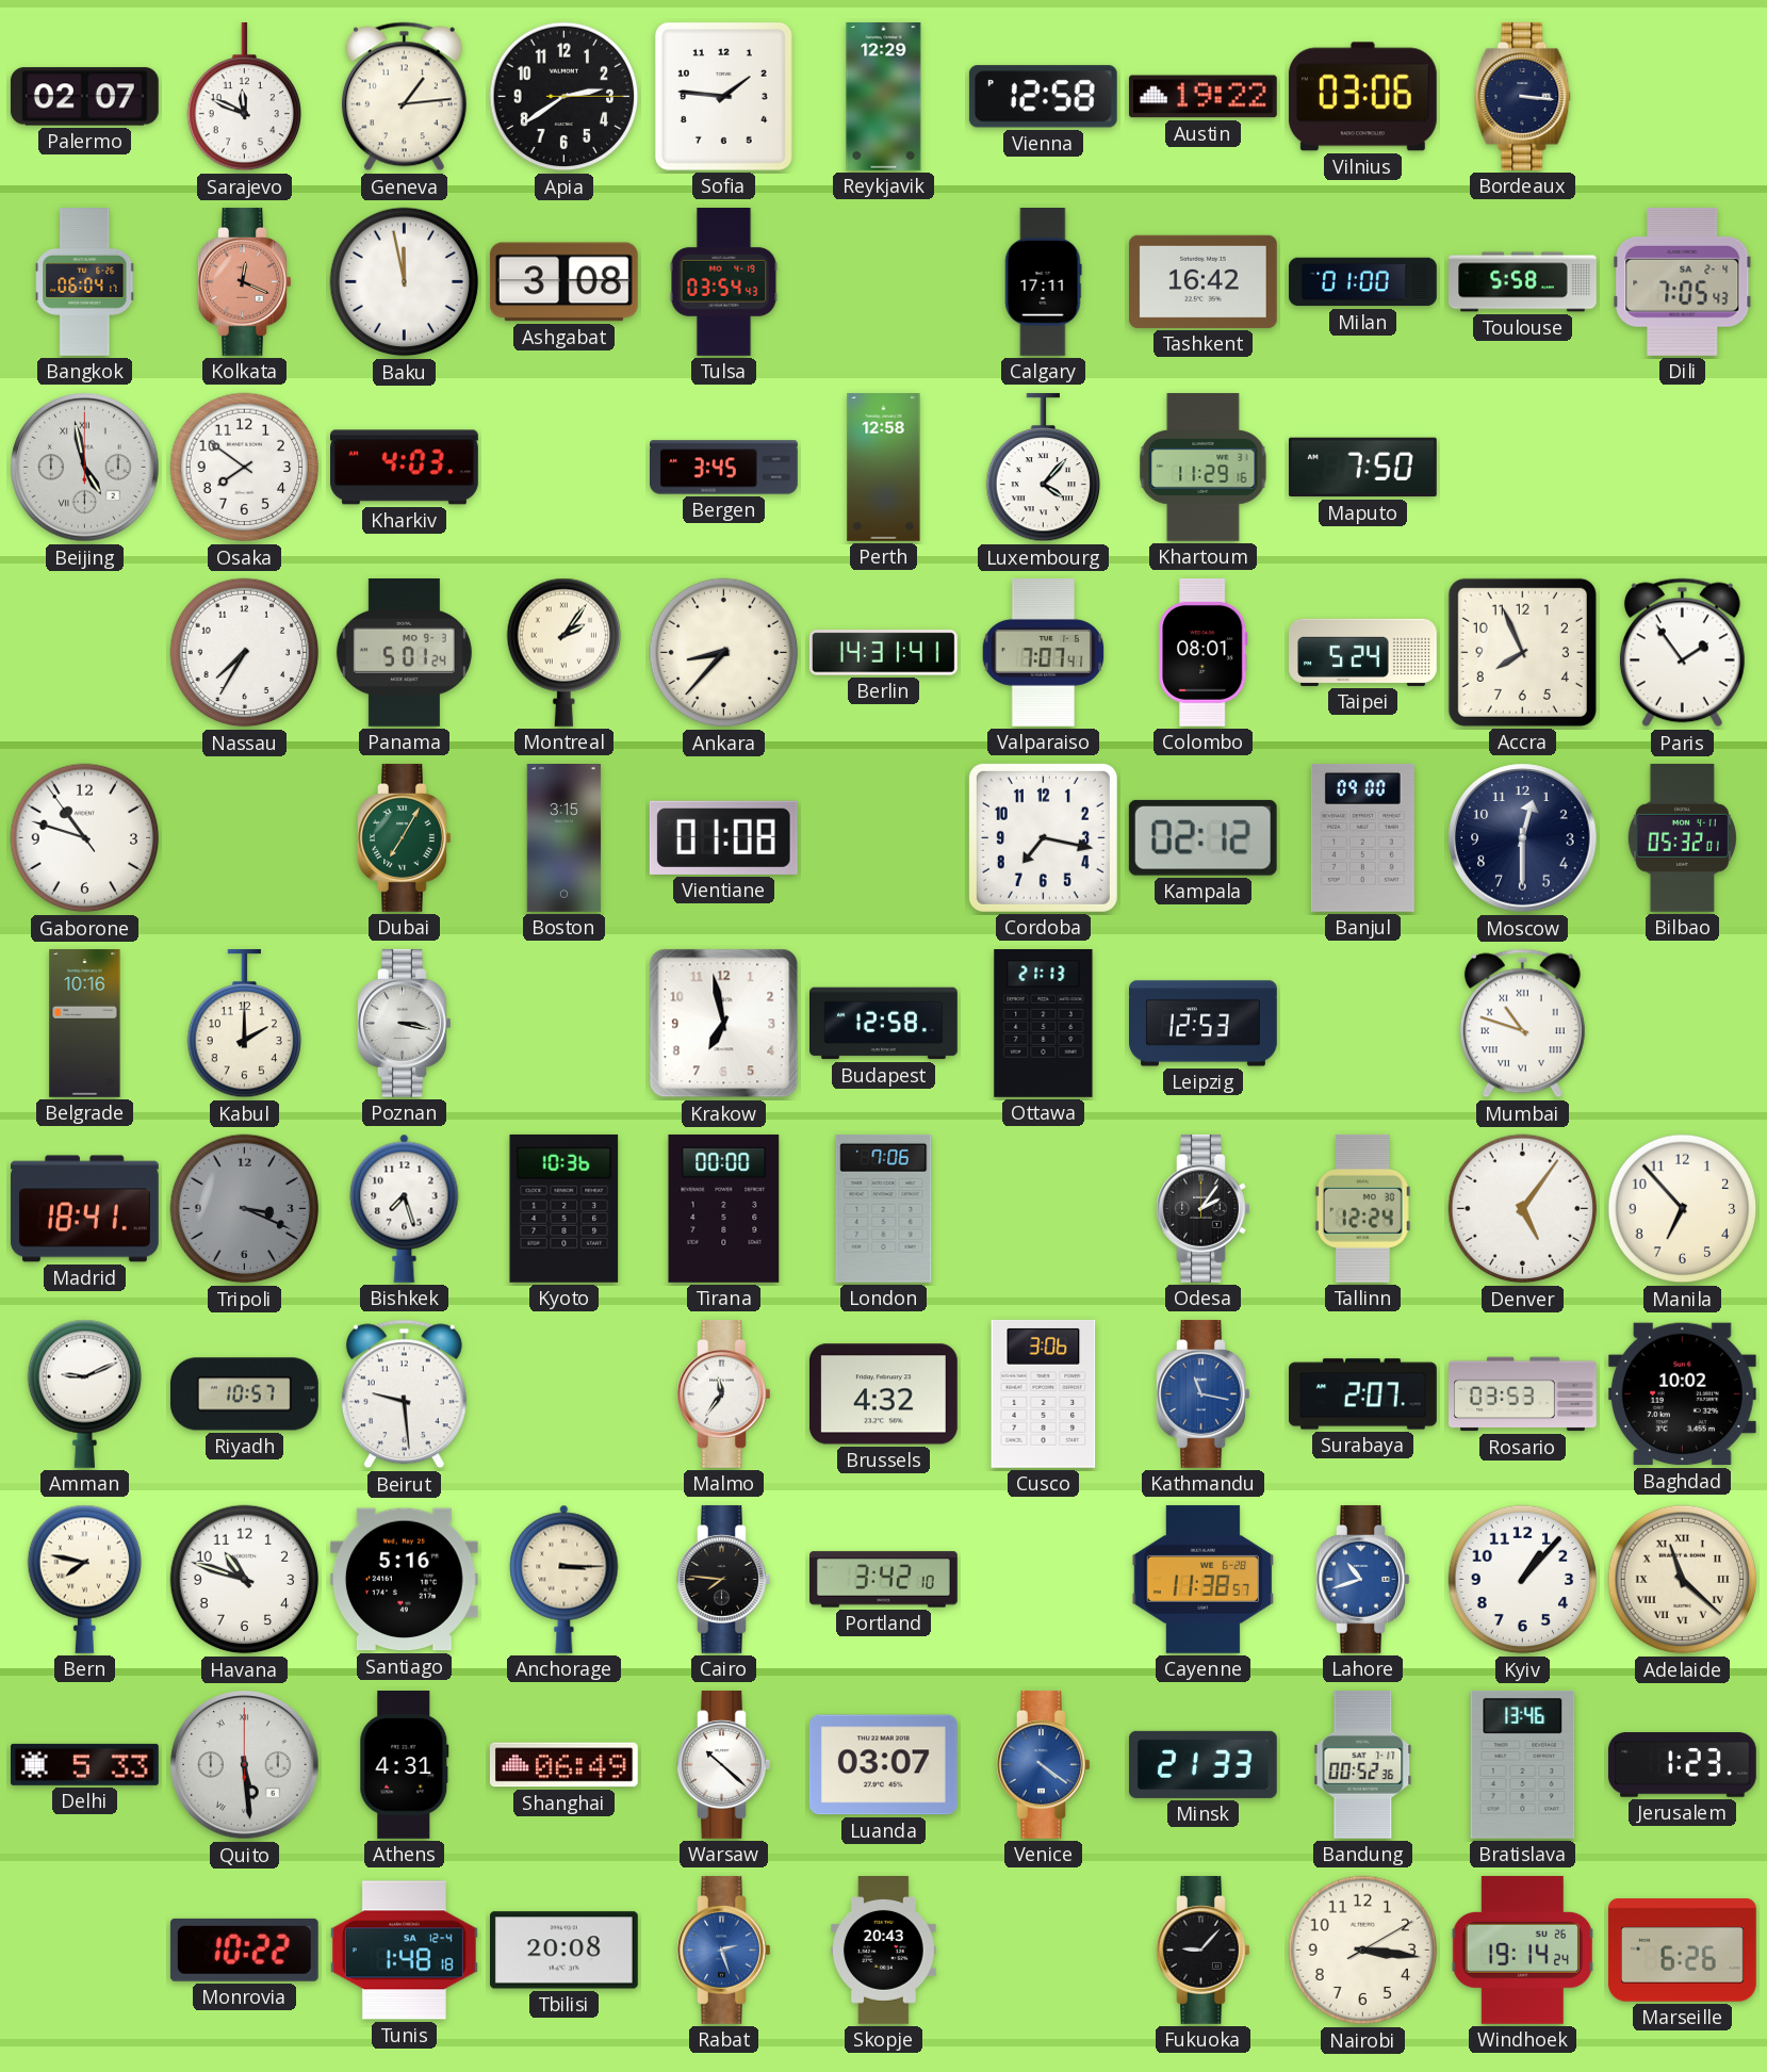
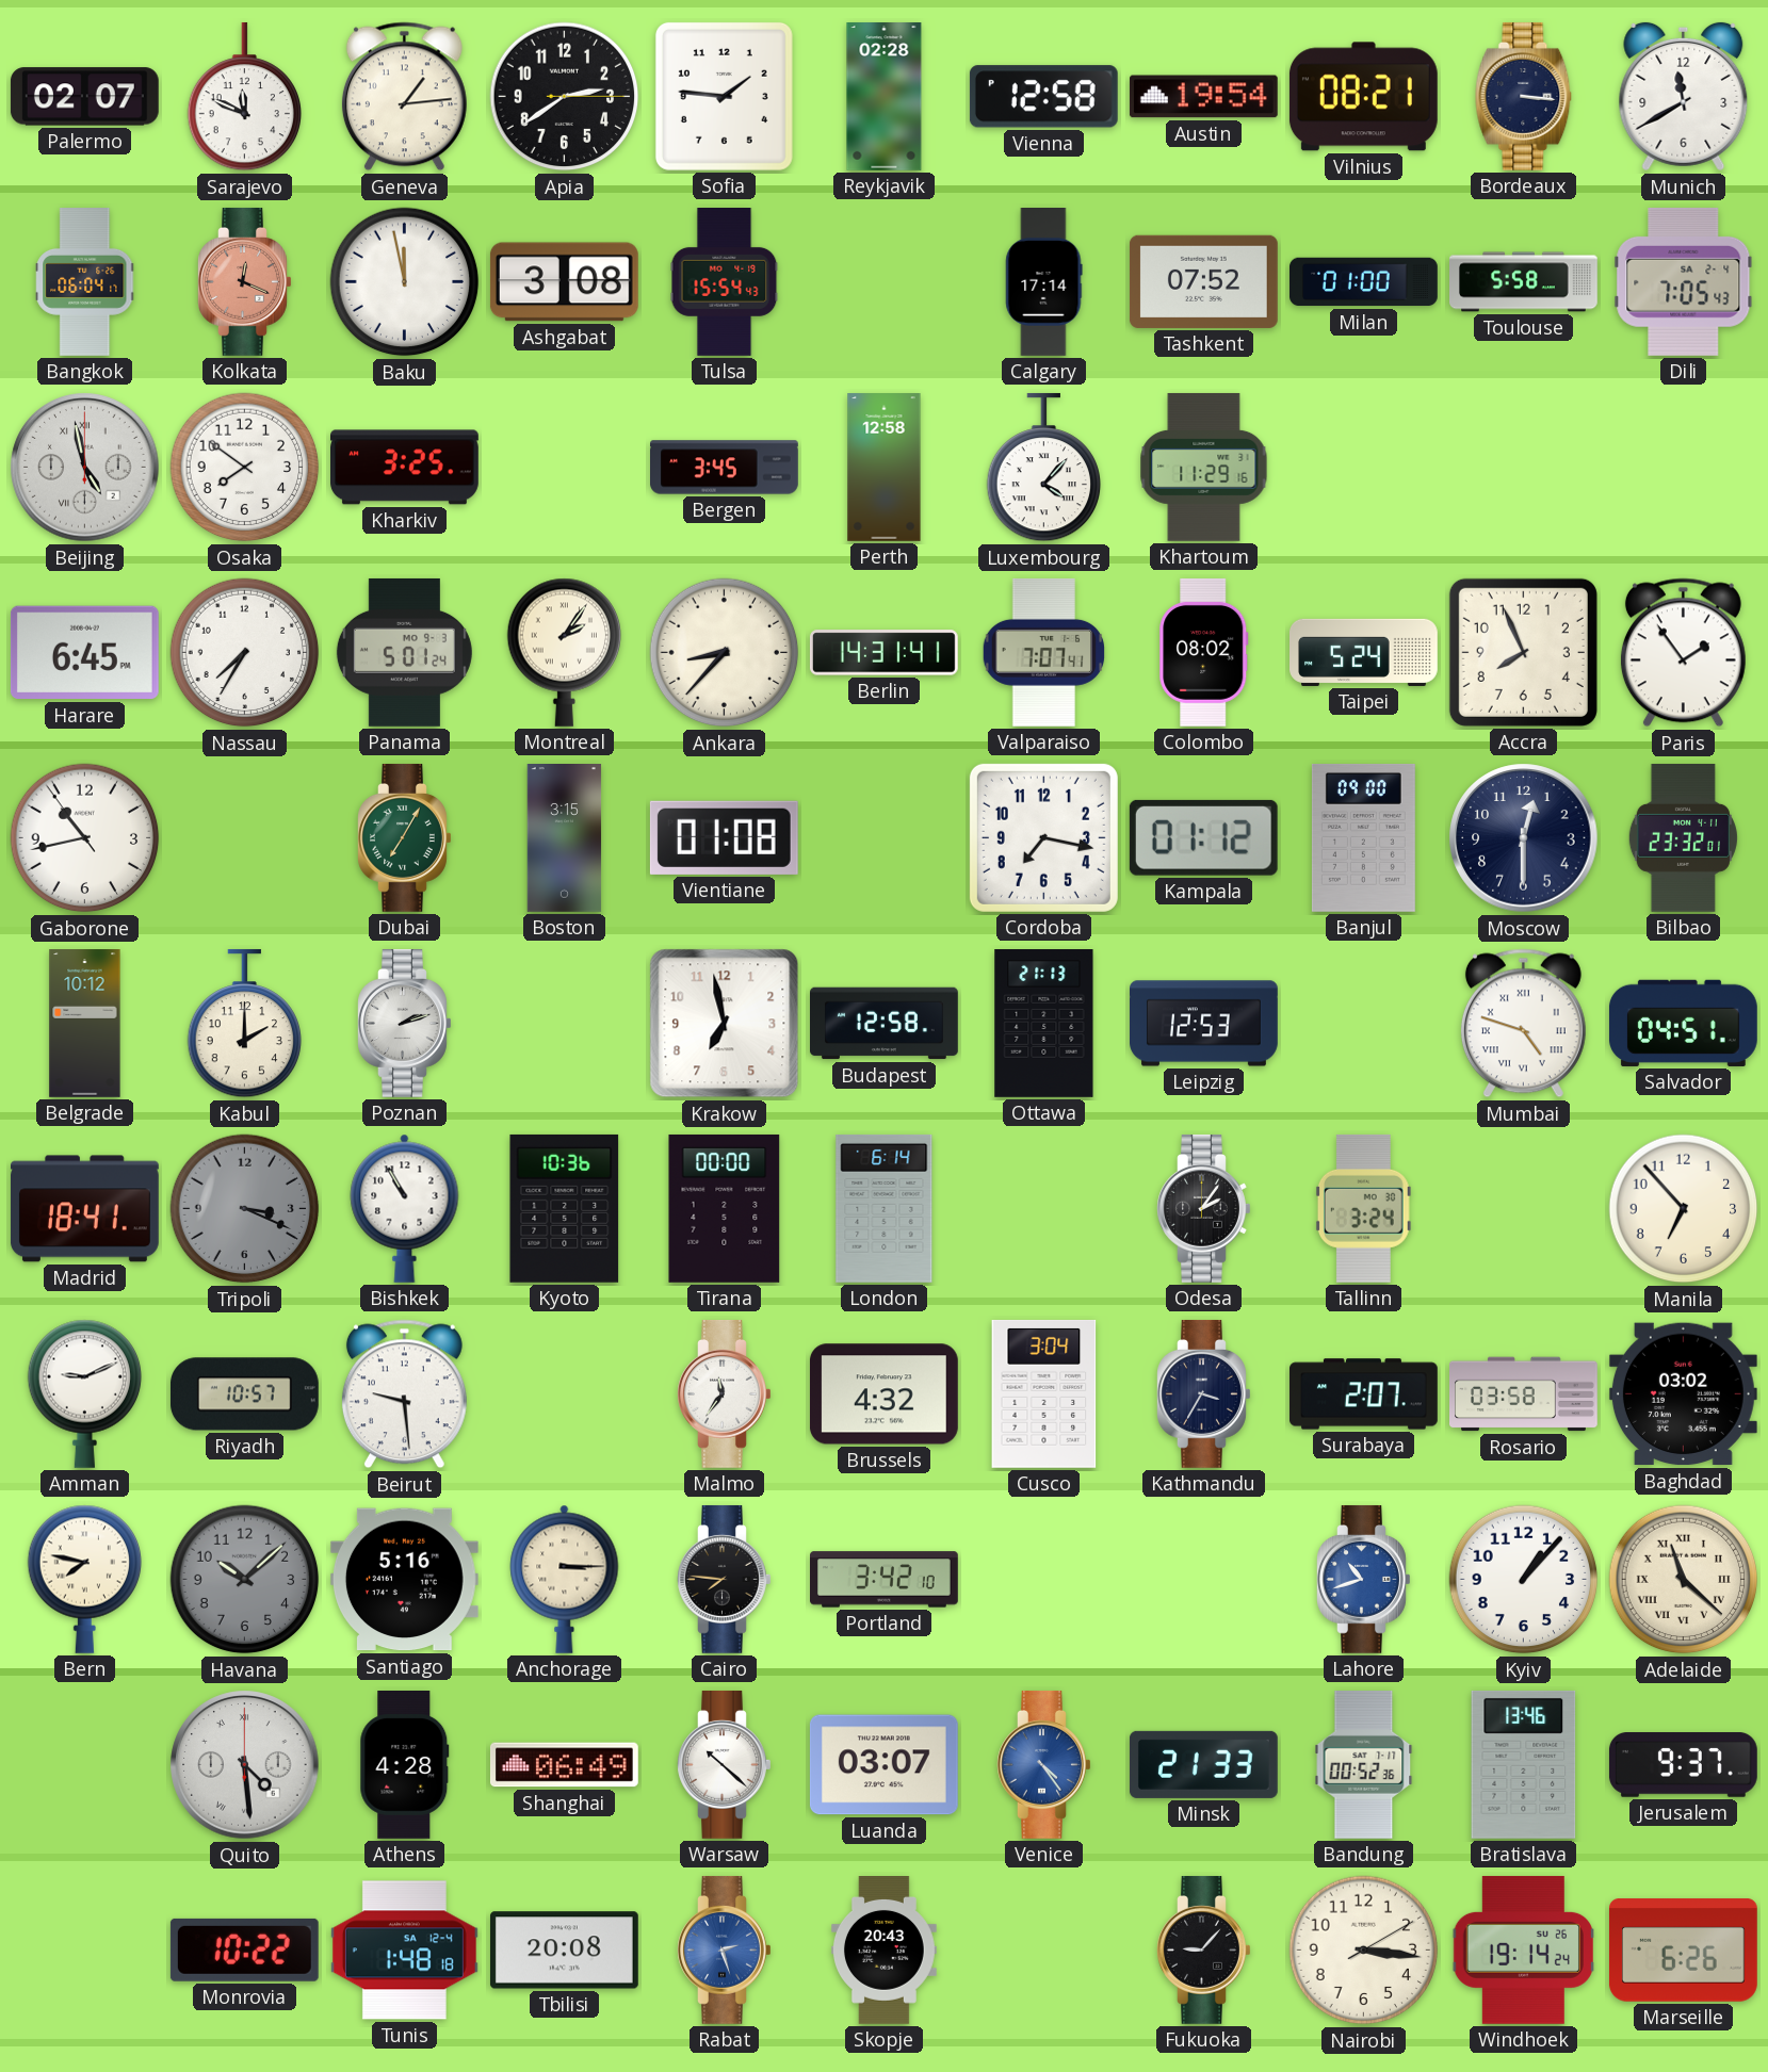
Reykjavik: 12:29 -> 02:28 (885, 97)
Austin: 19:22 -> 19:54 (1203, 97)
Vilnius: 03:06 -> 08:21 (1363, 97)
Munich: none -> 11:40 (1684, 97)
Tulsa: 03:54 -> 15:54 (725, 282)
Calgary: 17:11 -> 17:14 (1044, 282)
Tashkent: 16:42 -> 07:52 (1203, 281)
Kharkiv: 4:03 -> 3:25 (405, 468)
Maputo: 7:50 -> none (1362, 468)
Harare: none -> 6:45 (84, 653)
Colombo: 08:01 -> 08:02 (1204, 652)
Gaborone: 10:47 -> 10:42 (85, 838)
Kampala: 02:12 -> 01:12 (1203, 837)
Bilbao: 05:32 -> 23:32 (1683, 837)
Belgrade: 10:16 -> 10:12 (85, 1024)
Poznan: 3:17 -> 2:12 (405, 1023)
Mumbai: 10:48 -> 4:48 (1523, 1024)
Salvador: none -> 04:51 (1683, 1023)
Bishkek: 7:27 -> 10:55 (405, 1208)
London: 7:06 -> 6:14 (885, 1208)
Tallinn: 12:24 -> 3:24 (1363, 1208)
Denver: 5:06 -> none (1523, 1209)
Cusco: 3:06 -> 3:04 (1044, 1393)
Kathmandu: 11:17 -> 3:35 (1204, 1393)
Kathmandu dial: blue -> navy (1204, 1393)
Rosario: 03:53 -> 03:58 (1524, 1394)
Baghdad: 10:02 -> 03:02 (1683, 1394)
Havana: 10:48 -> 10:08 (245, 1580)
Havana dial: white -> grey (245, 1580)
Cayenne: 11:38 -> none (1204, 1579)
Delhi: 5:33 -> none (84, 1764)
Quito: 5:29 -> 4:29 (245, 1765)
Athens: 4:31 -> 4:28 (405, 1765)
Venice: 4:21 -> 4:24 (1044, 1764)
Jerusalem: 1:23 -> 9:37 (1683, 1765)
